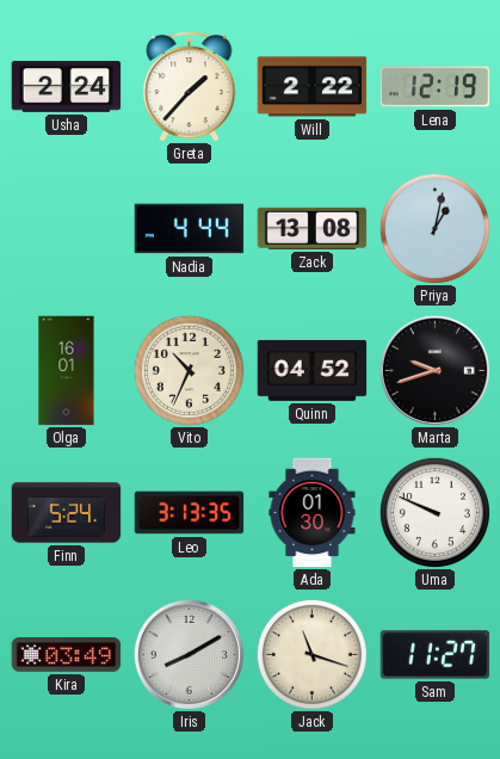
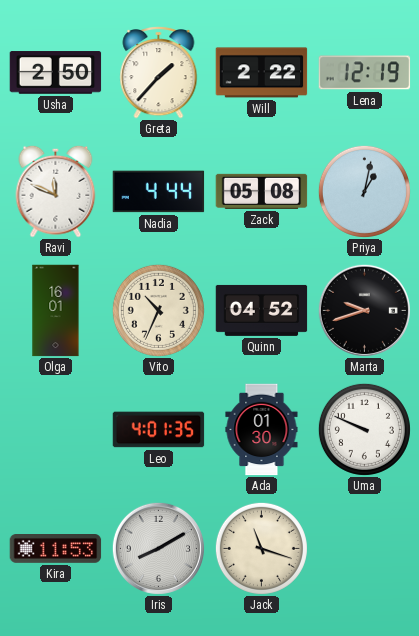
Usha: 2:24 -> 2:50 (56, 73)
Ravi: none -> 11:49 (56, 191)
Zack: 13:08 -> 05:08 (262, 191)
Finn: 5:24 -> none (67, 513)
Leo: 3:13 -> 4:01 (159, 430)
Kira: 03:49 -> 11:53 (56, 549)
Sam: 11:27 -> none (436, 655)
